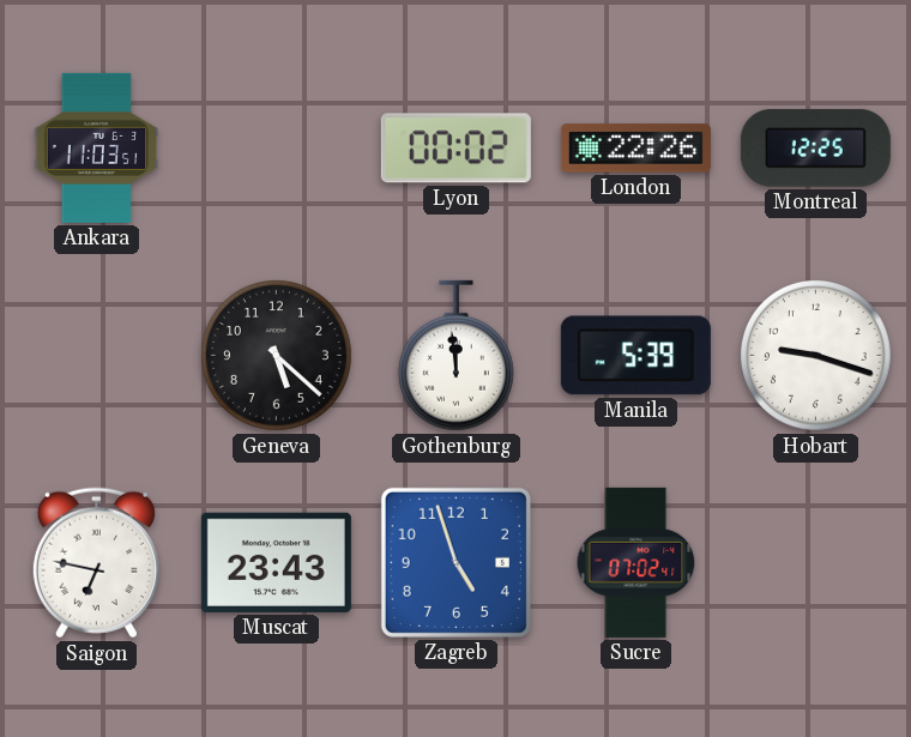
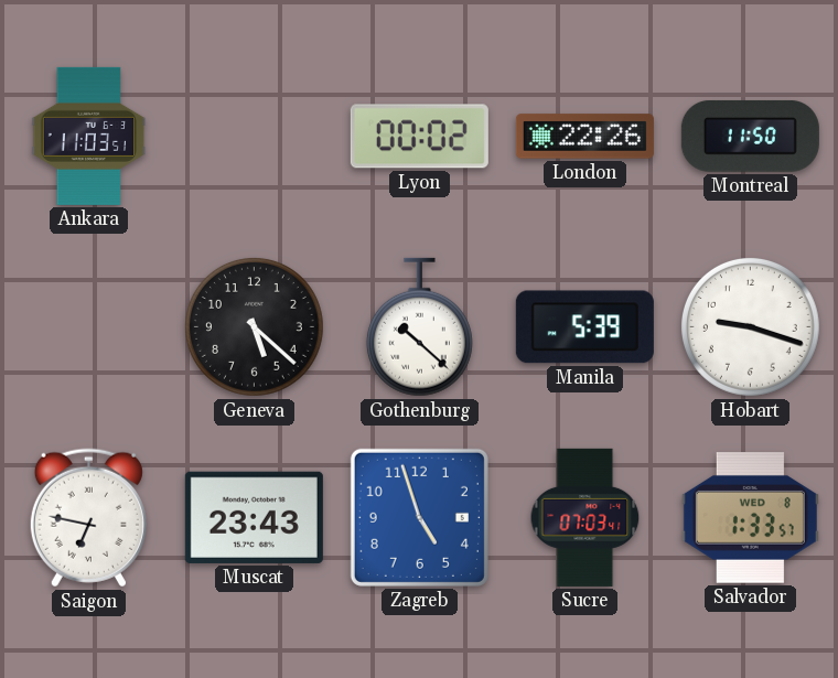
Montreal: 12:25 -> 11:50 (750, 136)
Gothenburg: 11:59 -> 10:22 (419, 327)
Sucre: 07:02 -> 07:03 (585, 517)
Salvador: none -> 1:33 (750, 518)
